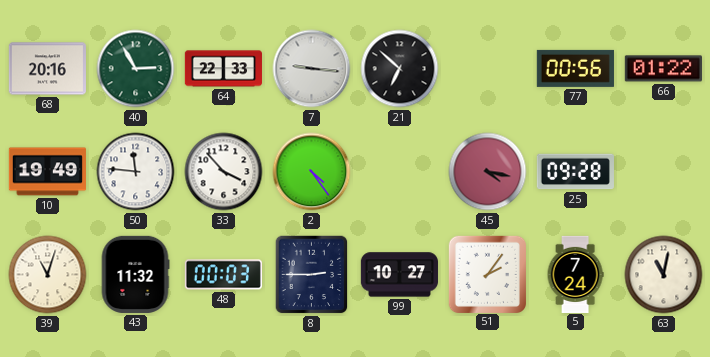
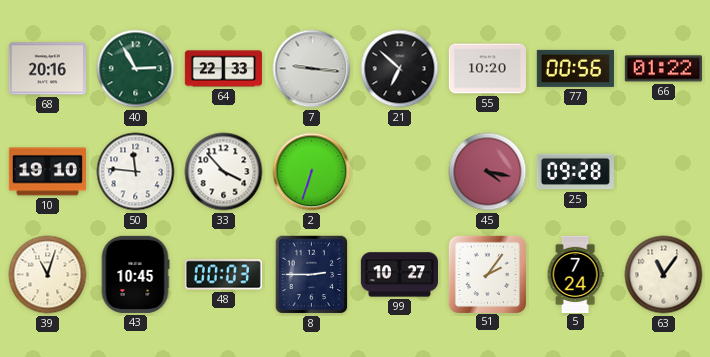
55: none -> 10:20 (487, 69)
10: 19:49 -> 19:10 (47, 172)
2: 4:24 -> 6:33 (312, 172)
43: 11:32 -> 10:45 (135, 274)
63: 11:02 -> 11:06 (664, 275)
